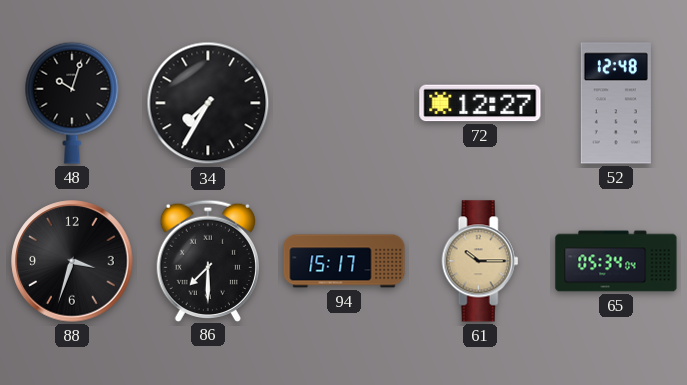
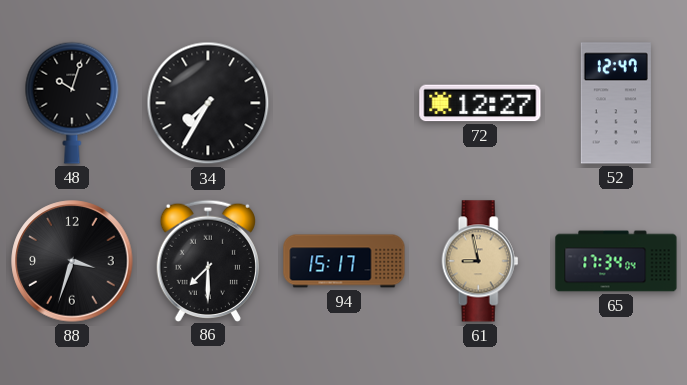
52: 12:48 -> 12:47 (616, 103)
61: 10:15 -> 8:58 (480, 261)
65: 05:34 -> 17:34 (616, 261)
